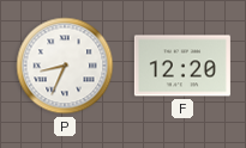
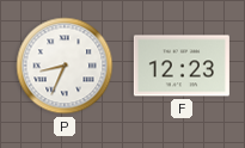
F: 12:20 -> 12:23 (182, 66)
